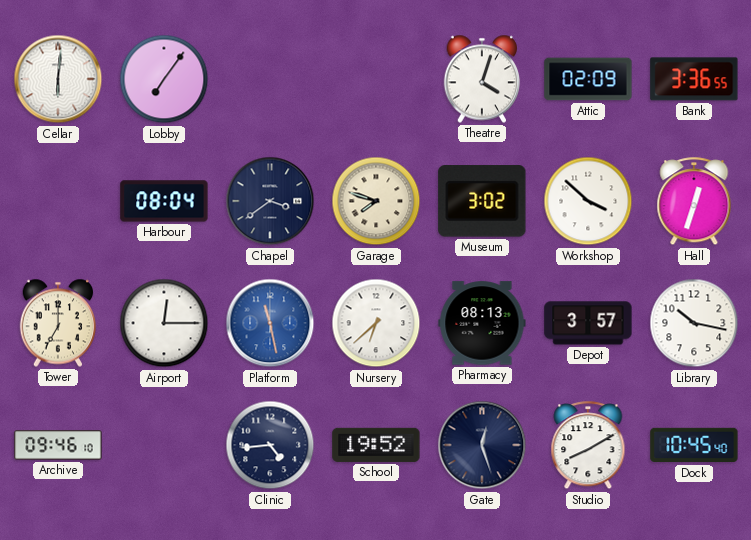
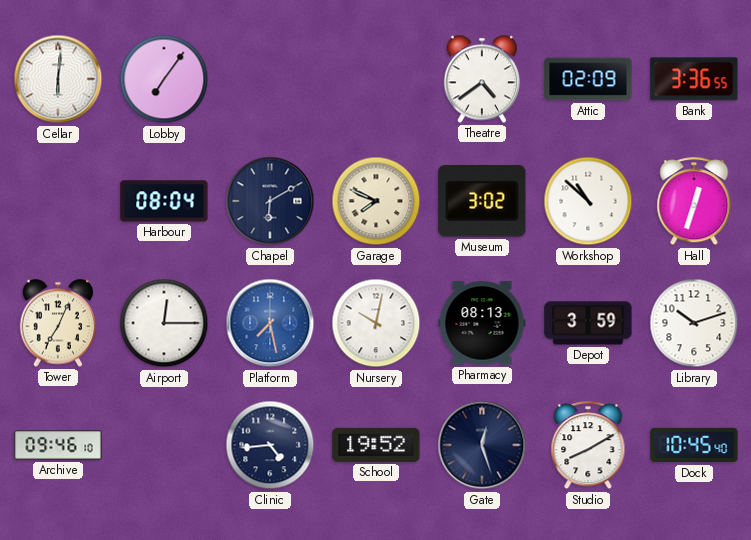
Theatre: 4:03 -> 4:39 (482, 79)
Chapel: 3:39 -> 6:10 (270, 201)
Garage: 7:48 -> 7:49 (376, 201)
Workshop: 3:52 -> 10:52 (588, 201)
Tower: 7:00 -> 7:04 (58, 323)
Platform: 11:28 -> 7:28 (270, 323)
Nursery: 6:38 -> 10:02 (376, 323)
Depot: 3:57 -> 3:59 (588, 323)
Library: 10:17 -> 10:12 (694, 323)
